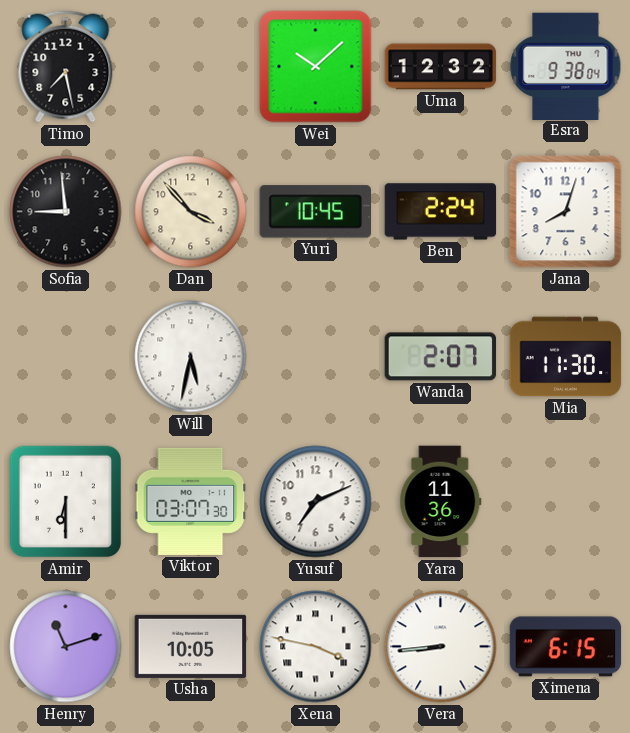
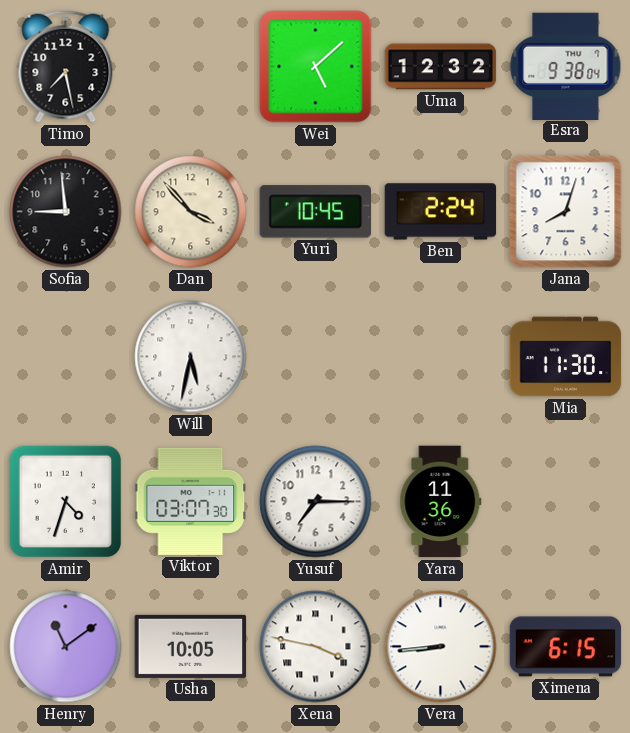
Wei: 10:08 -> 5:08 (316, 67)
Wanda: 2:07 -> none (441, 357)
Amir: 6:30 -> 4:33 (66, 502)
Yusuf: 7:11 -> 7:15 (316, 502)
Henry: 11:12 -> 11:09 (66, 647)
